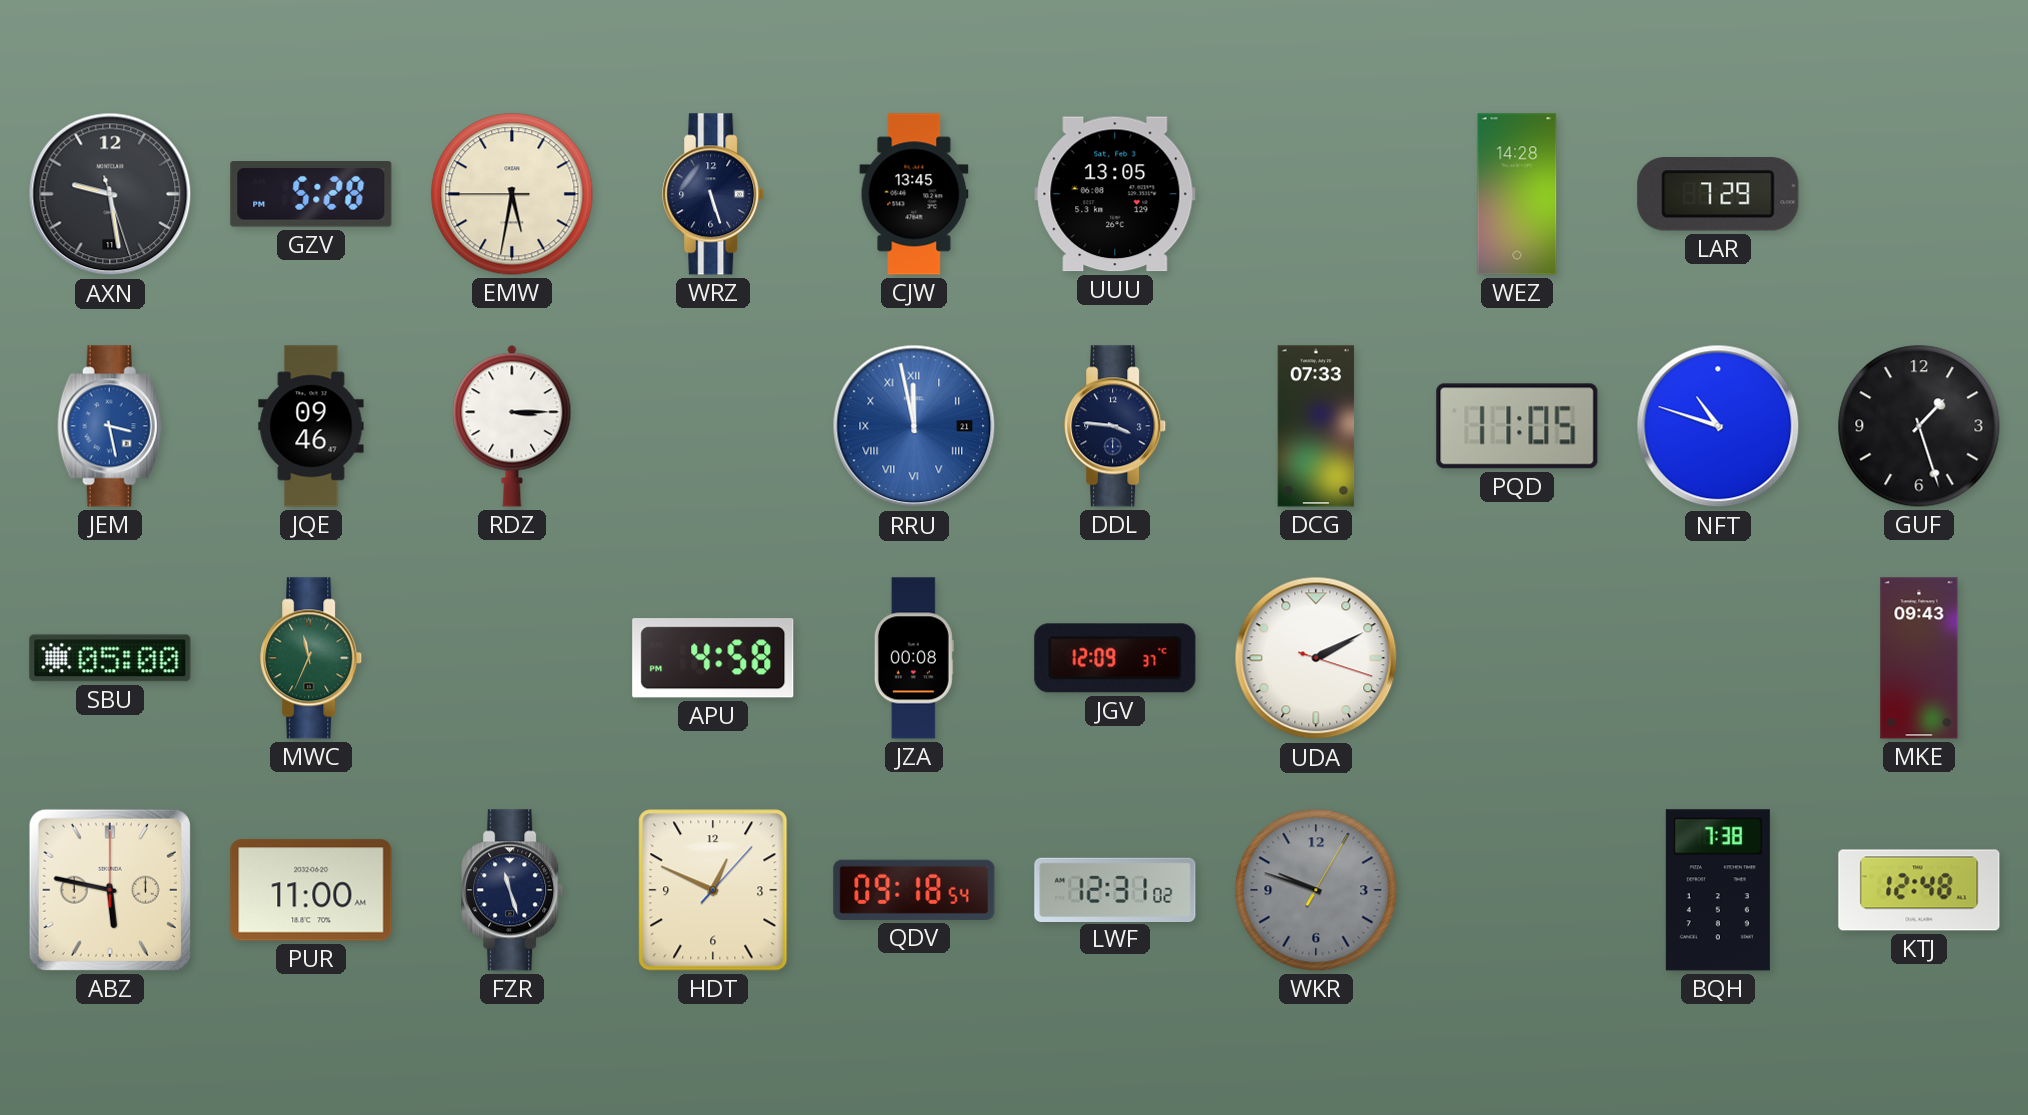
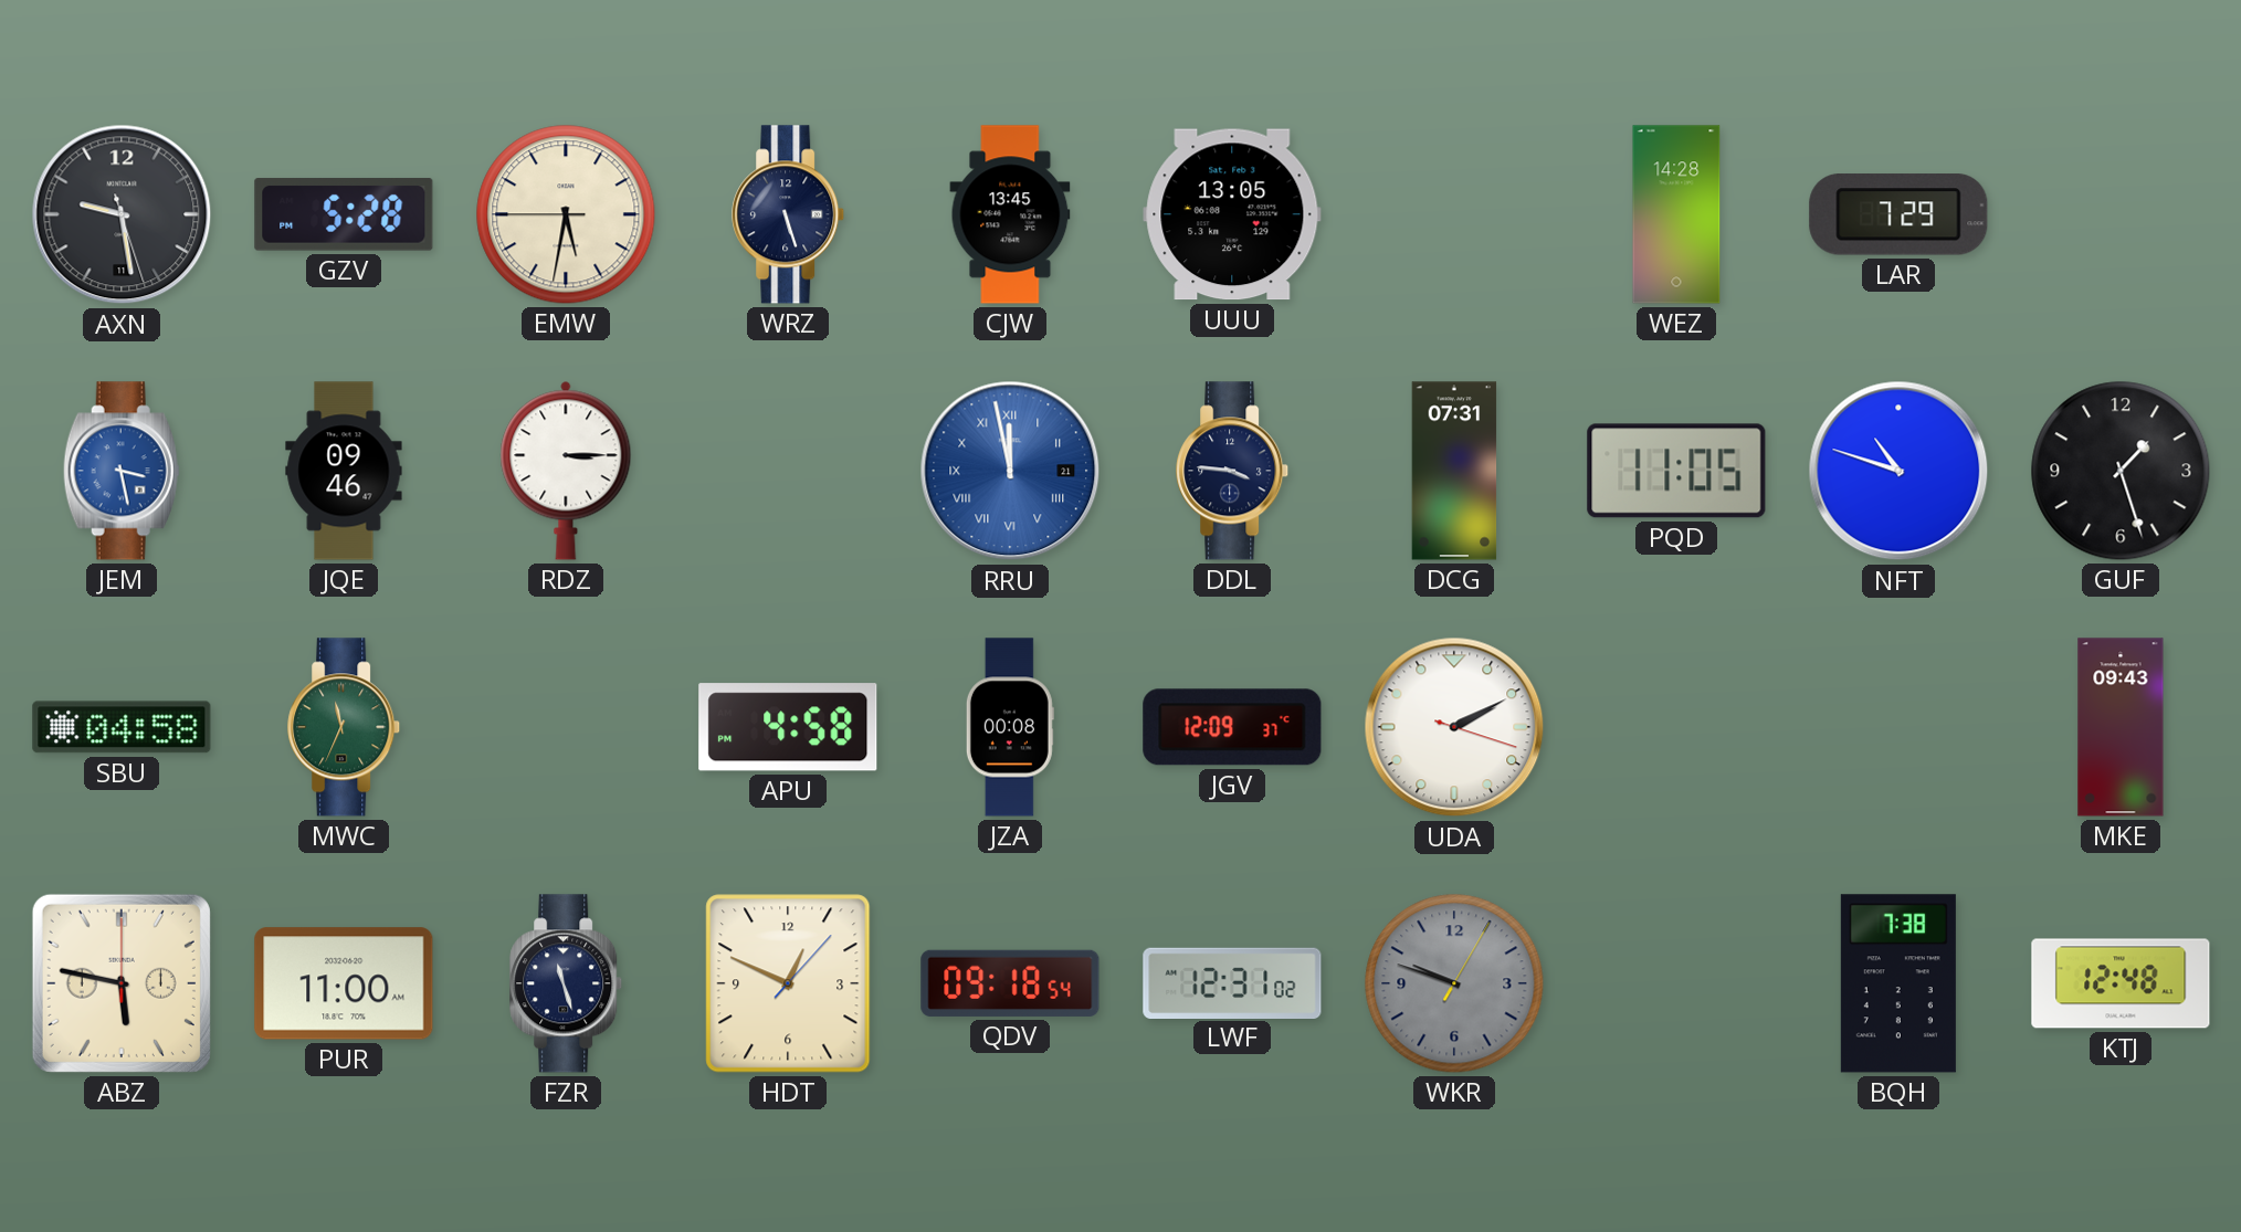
DCG: 07:33 -> 07:31 (1454, 471)
SBU: 05:00 -> 04:58 (122, 727)
